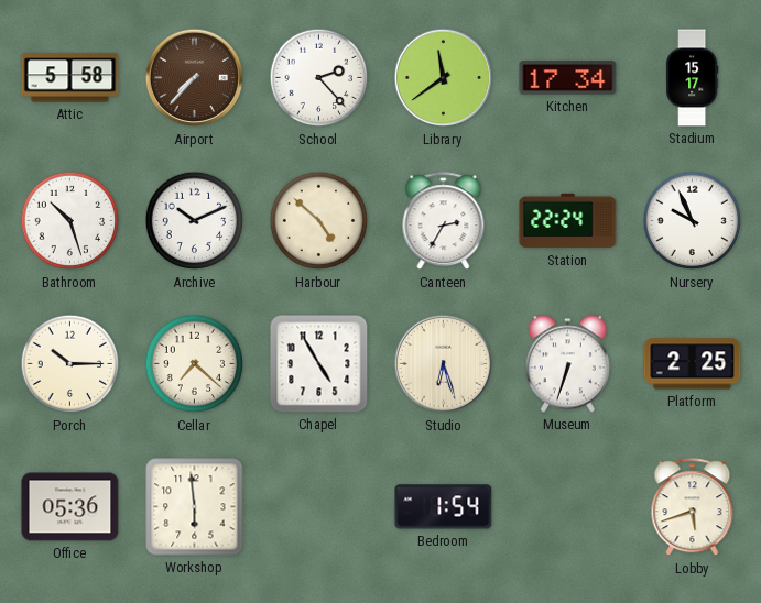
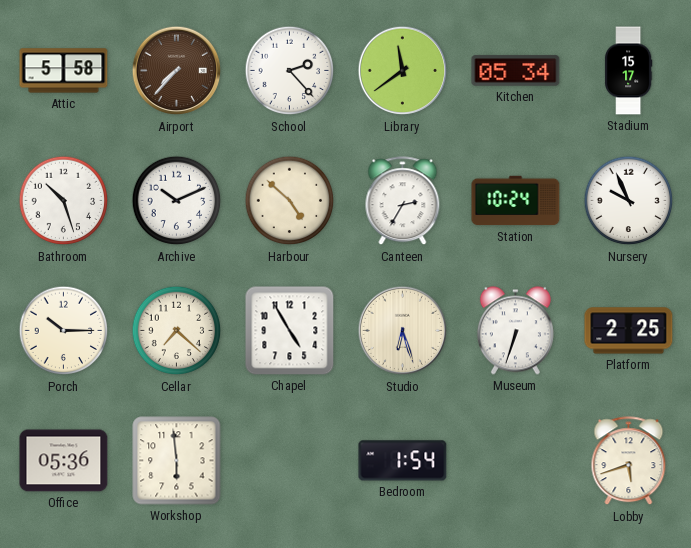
Kitchen: 17:34 -> 05:34 (516, 71)
Station: 22:24 -> 10:24 (516, 201)
